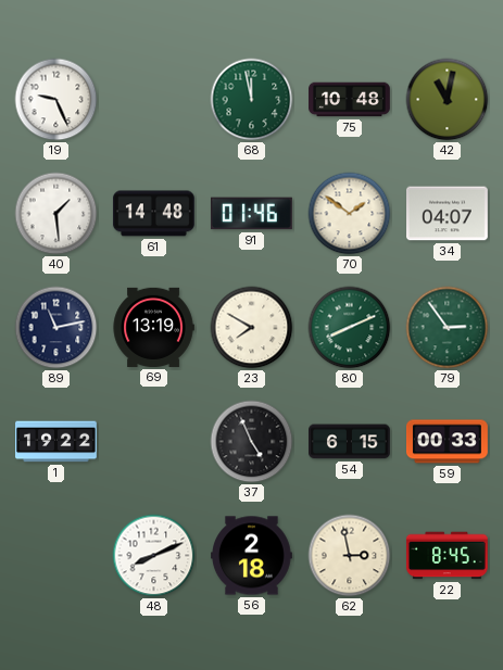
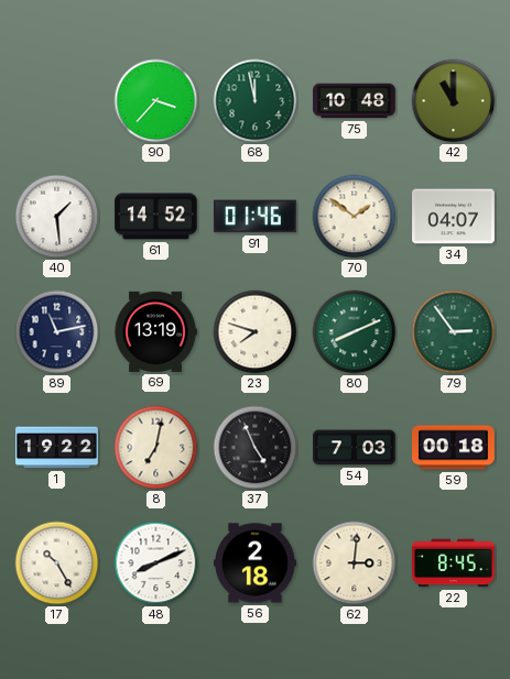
19: 9:26 -> none (56, 100)
90: none -> 3:37 (156, 101)
42: 11:02 -> 11:00 (454, 101)
61: 14:48 -> 14:52 (155, 217)
23: 7:50 -> 7:48 (256, 332)
8: none -> 7:02 (156, 448)
54: 6:15 -> 7:03 (355, 448)
59: 00:33 -> 00:18 (454, 448)
17: none -> 10:25 (57, 563)
62: 2:58 -> 3:01 (355, 563)
